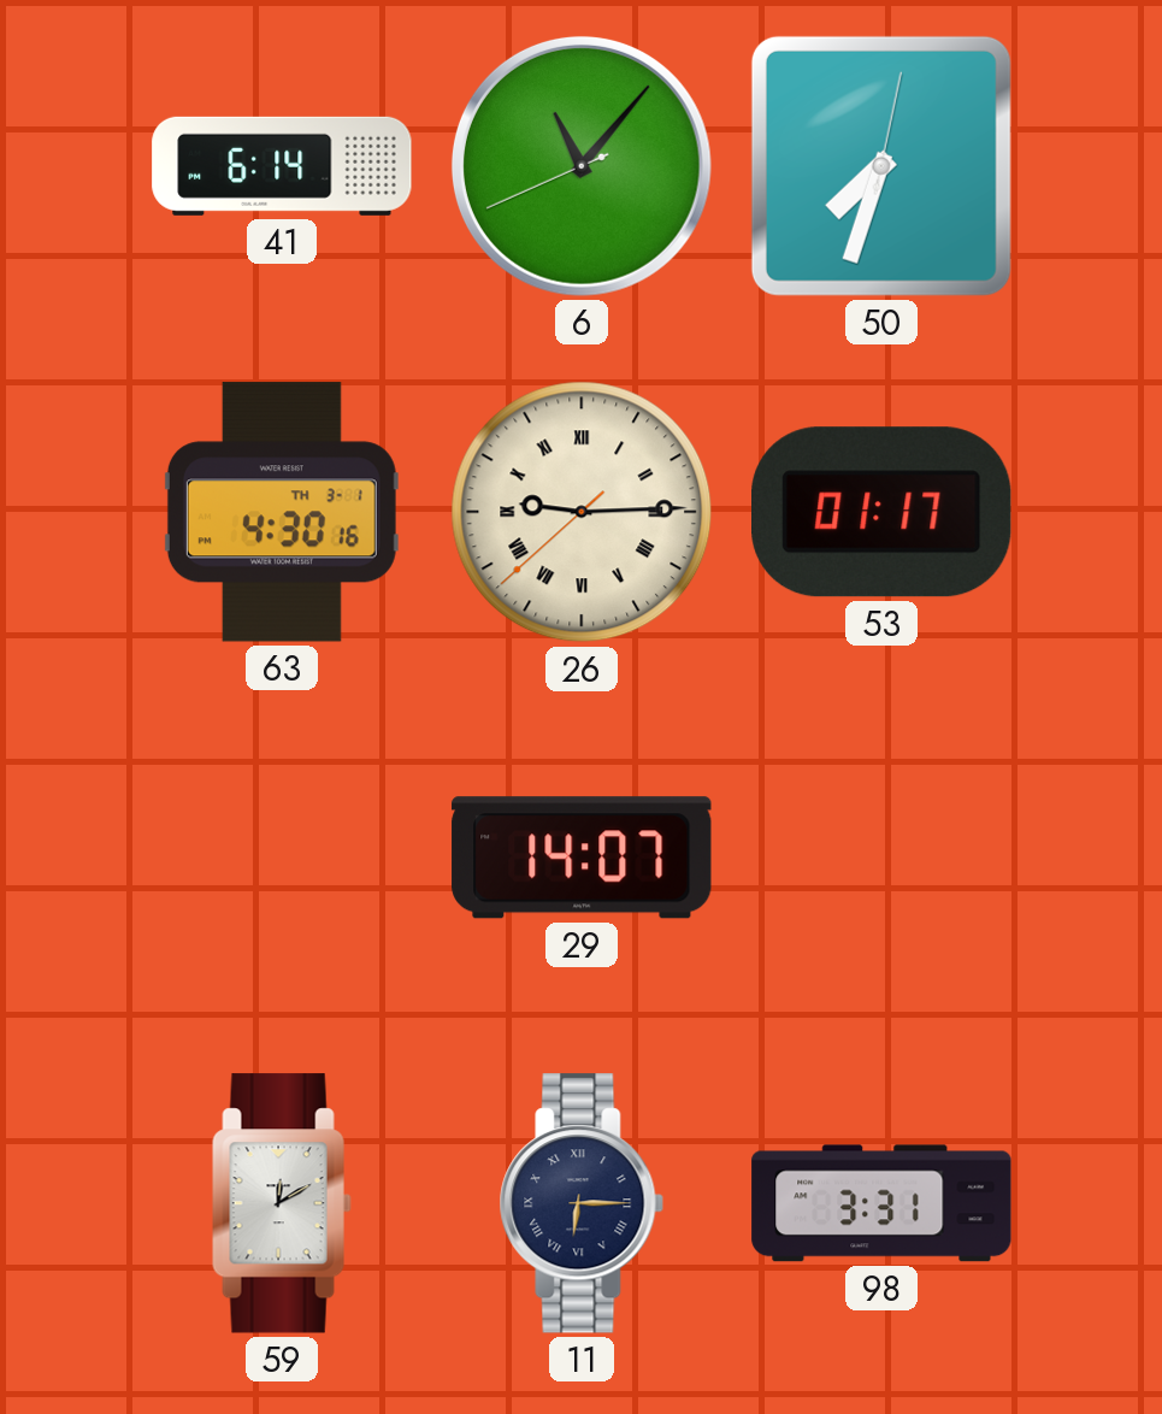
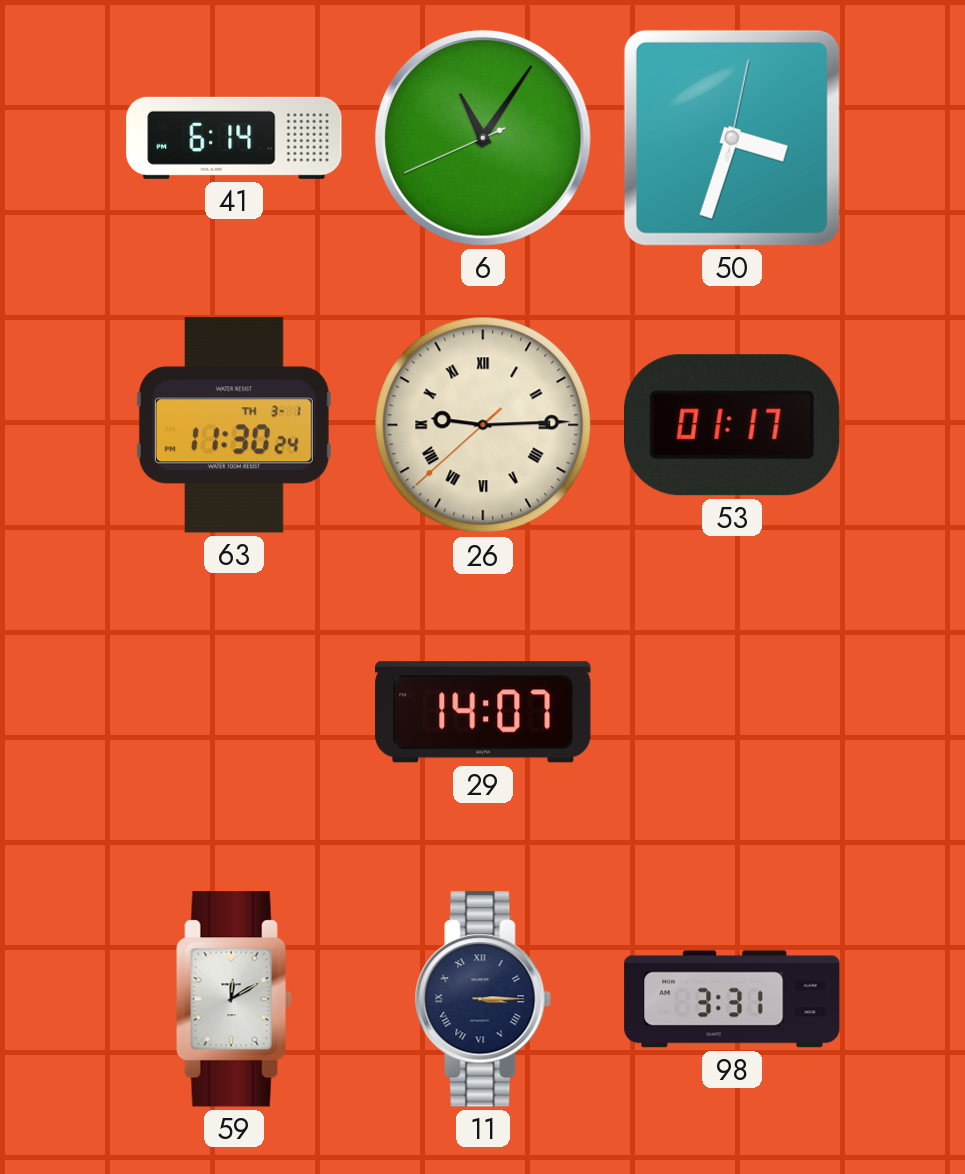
6: 11:06 -> 11:05 (483, 138)
50: 7:33 -> 3:33 (732, 138)
63: 4:30 -> 11:30 (234, 425)
11: 6:15 -> 3:15 (483, 999)
